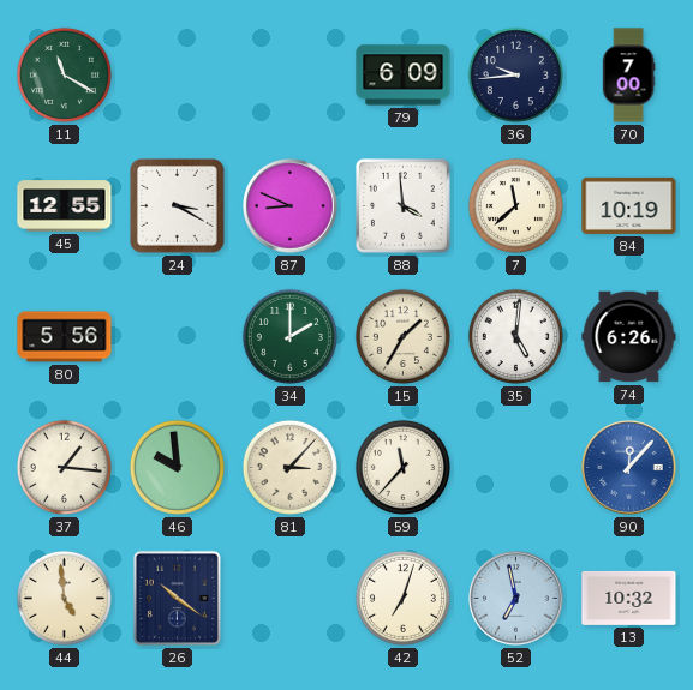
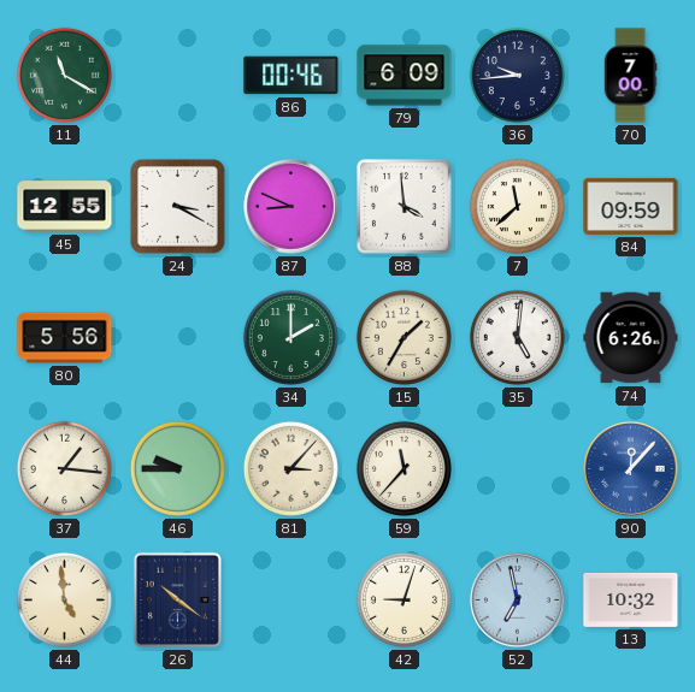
86: none -> 00:46 (291, 76)
84: 10:19 -> 09:59 (631, 206)
46: 9:59 -> 9:45 (177, 468)
42: 7:03 -> 9:03 (404, 599)
